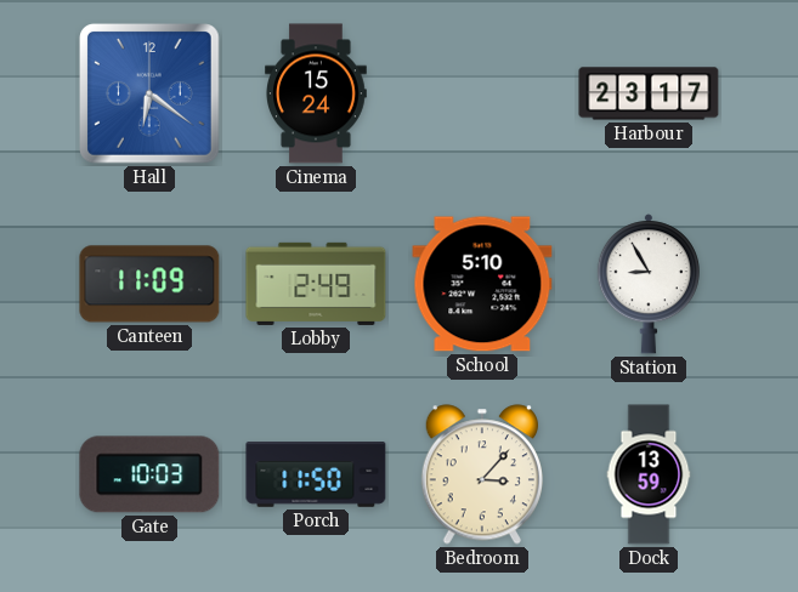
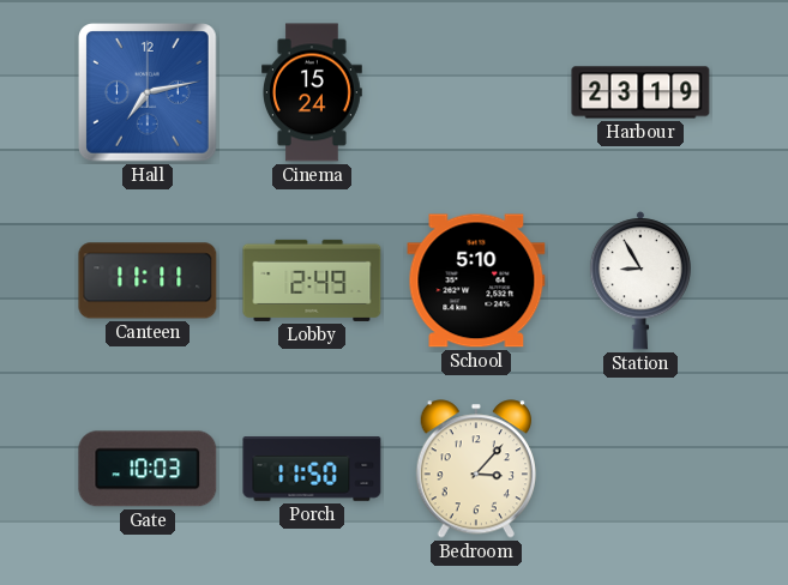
Hall: 6:21 -> 7:13 (149, 94)
Harbour: 23:17 -> 23:19 (640, 92)
Canteen: 11:09 -> 11:11 (148, 281)
Dock: 13:59 -> none (649, 474)
